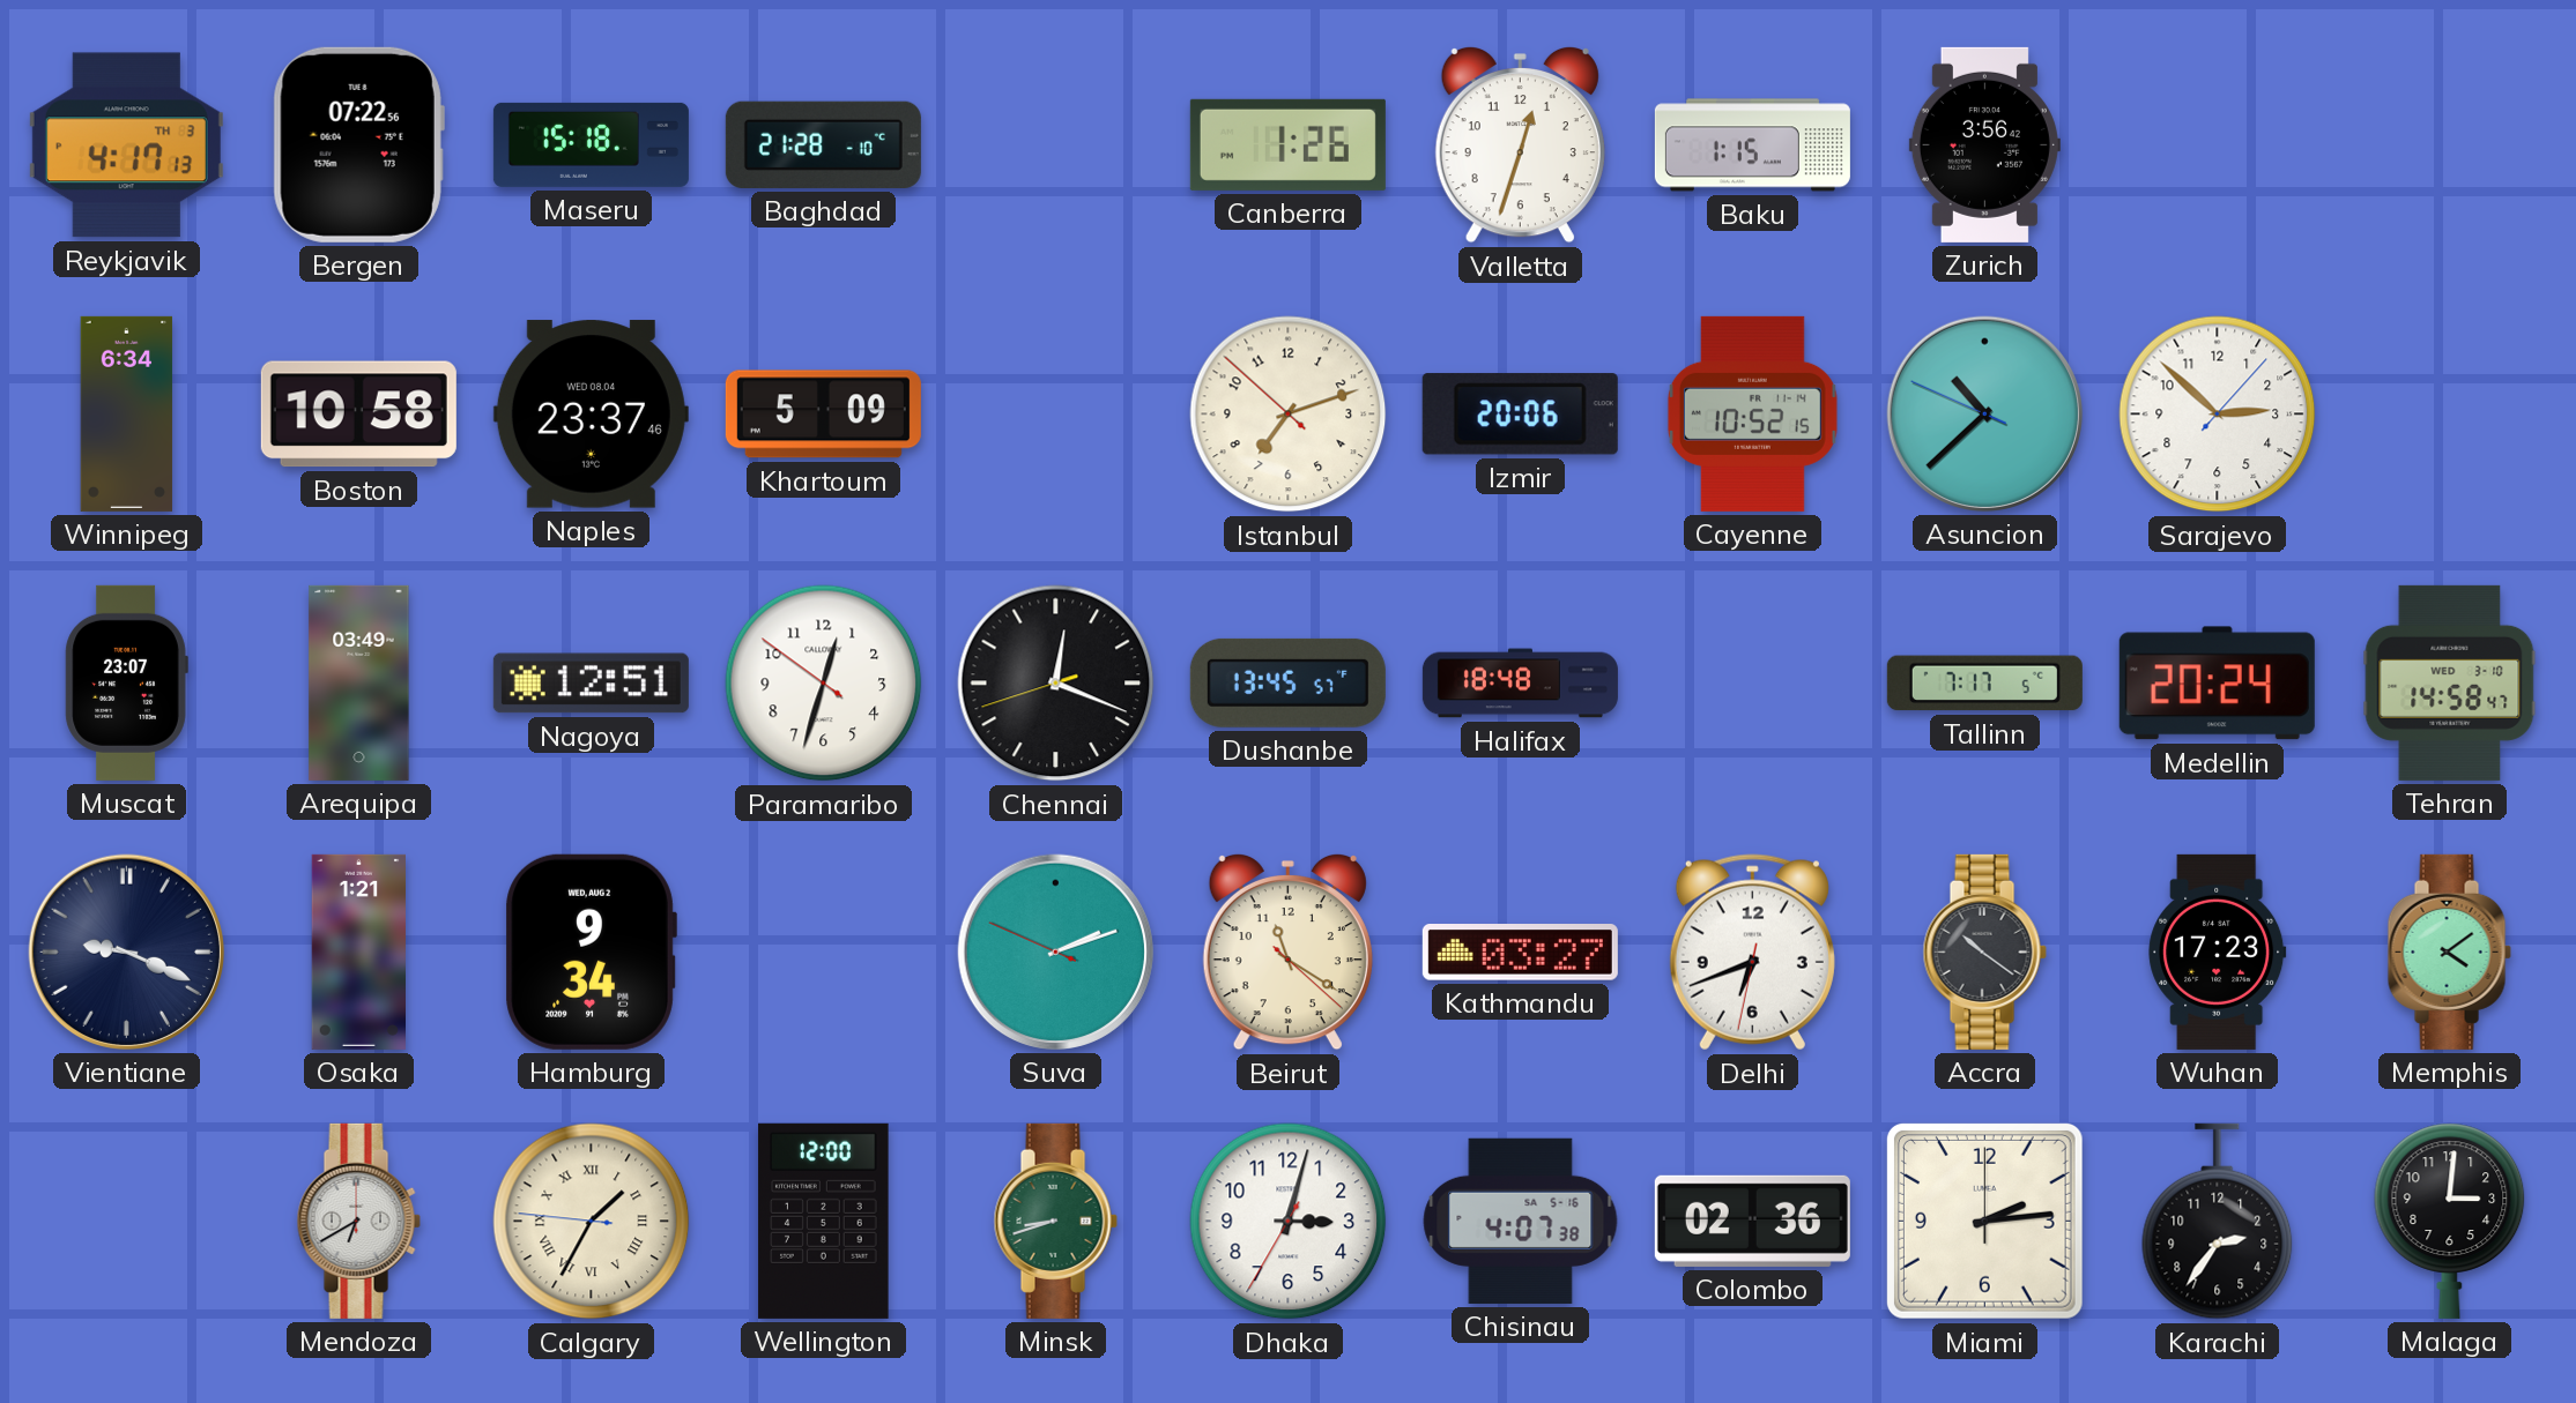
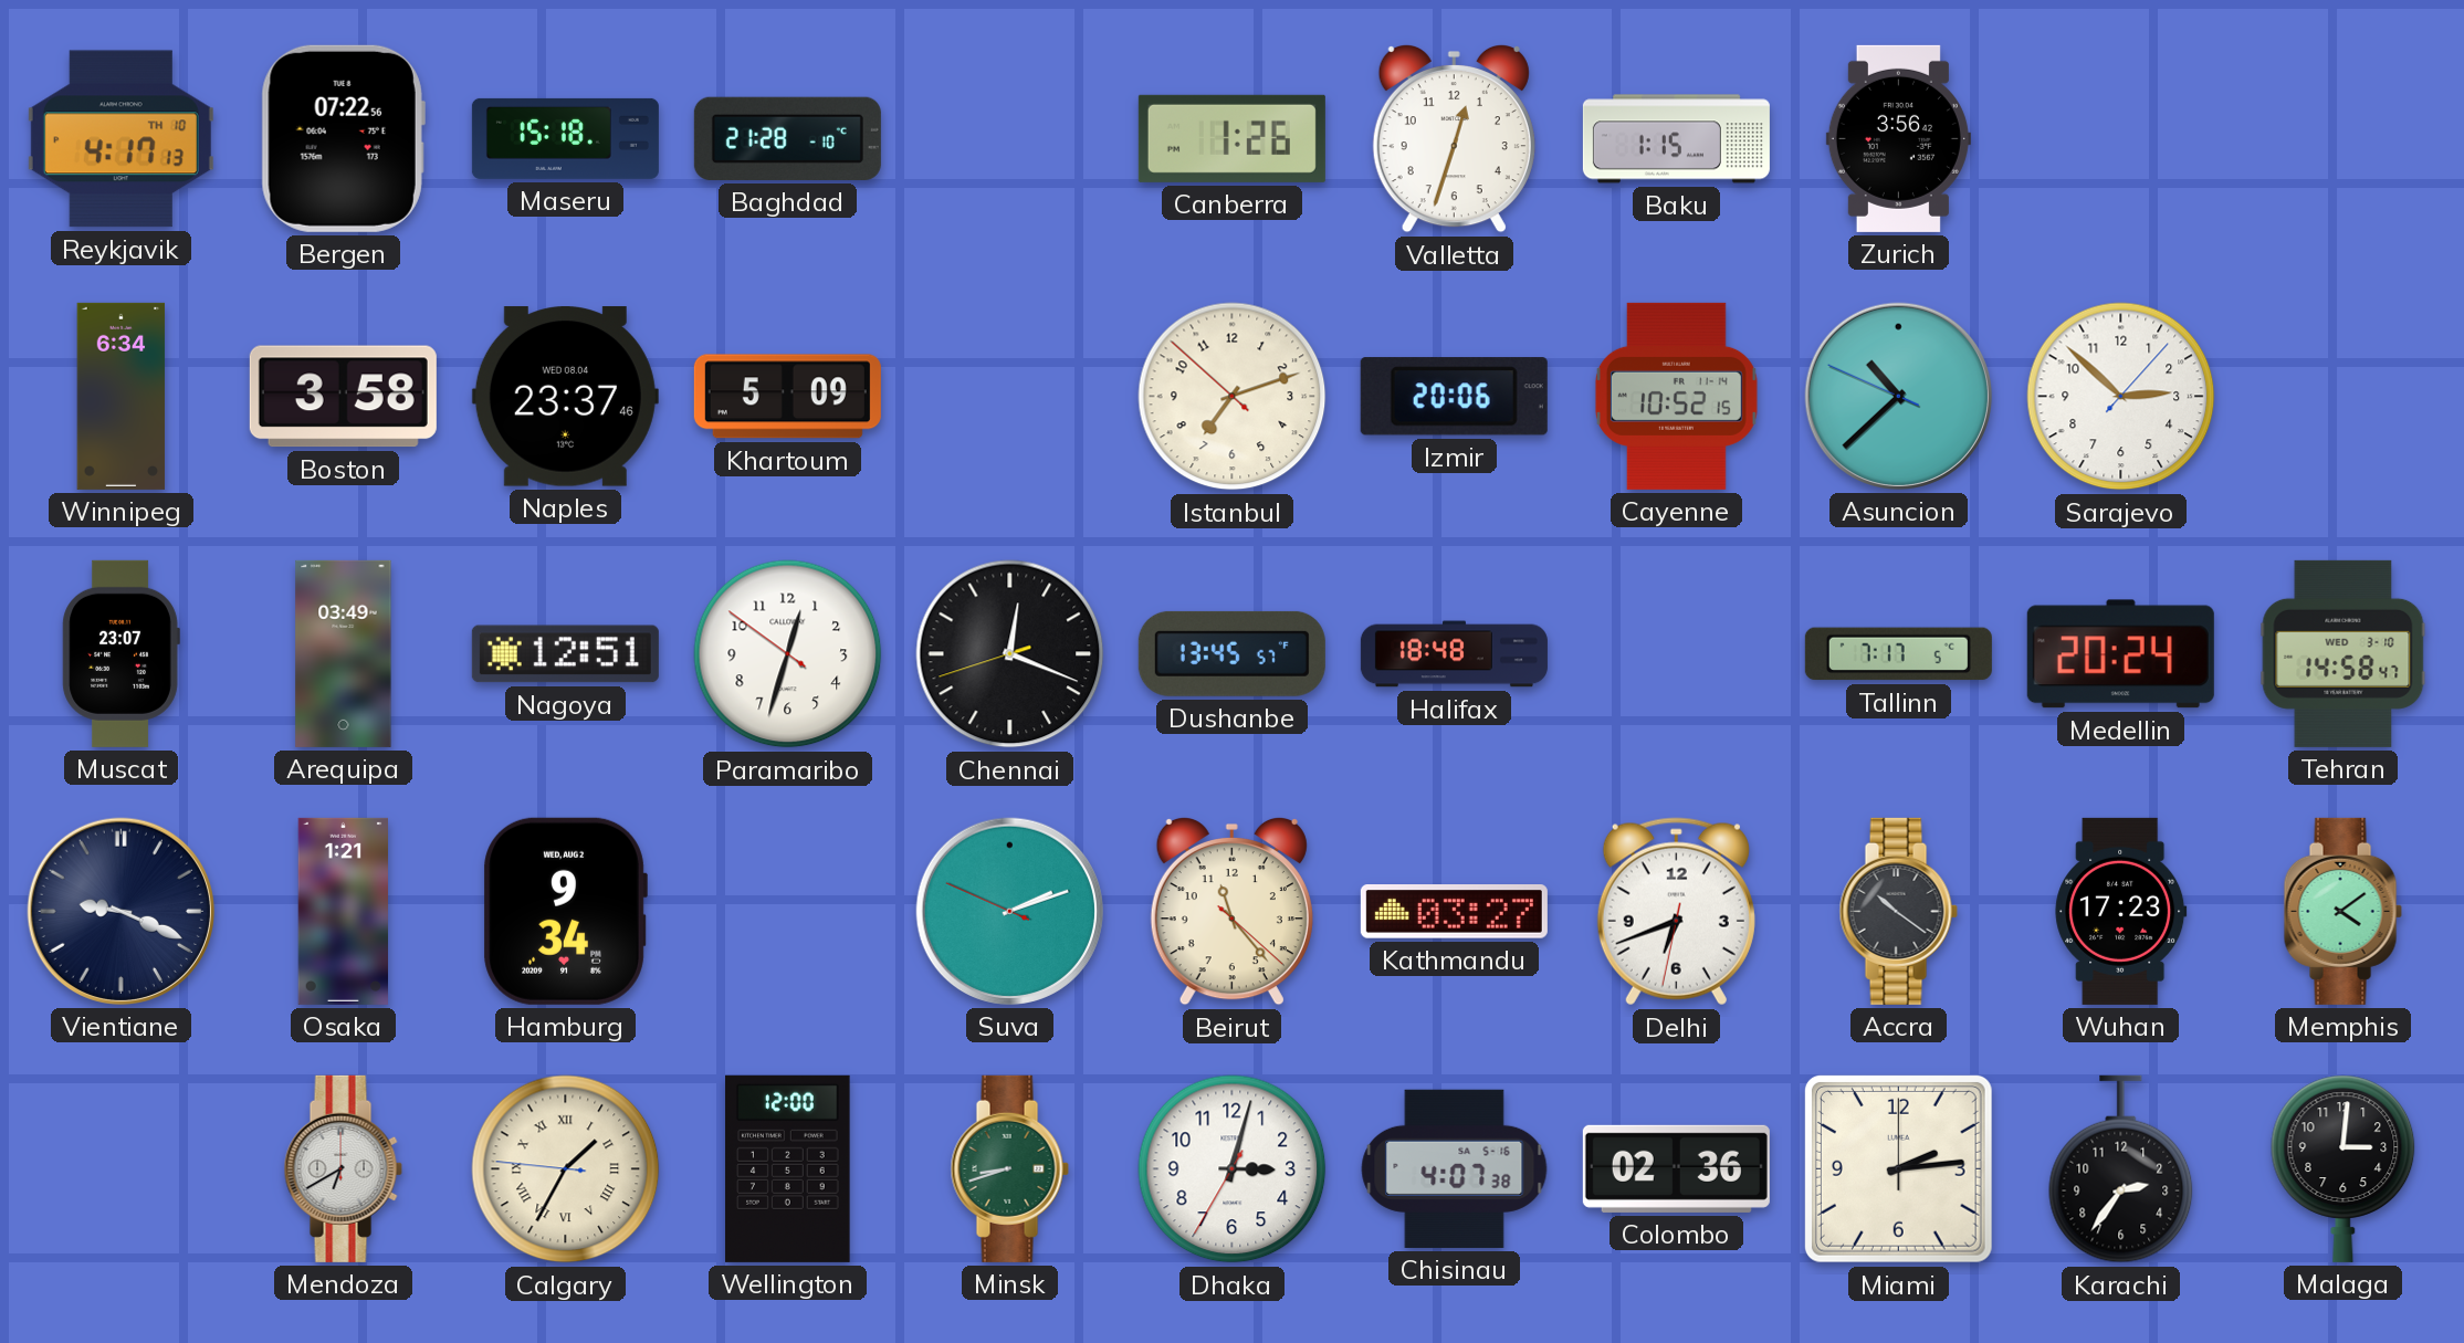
Reykjavik date: TH 3 -> TH 10 (120, 139)
Boston: 10:58 -> 3:58 (343, 397)
Beirut: 11:20 -> 11:23 (1231, 911)
